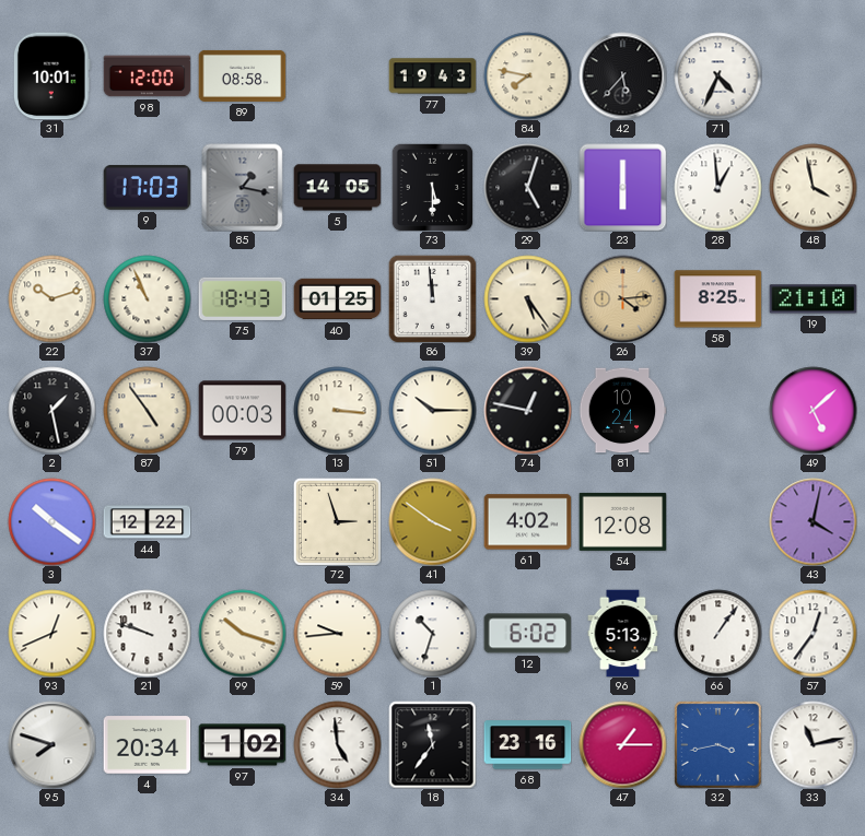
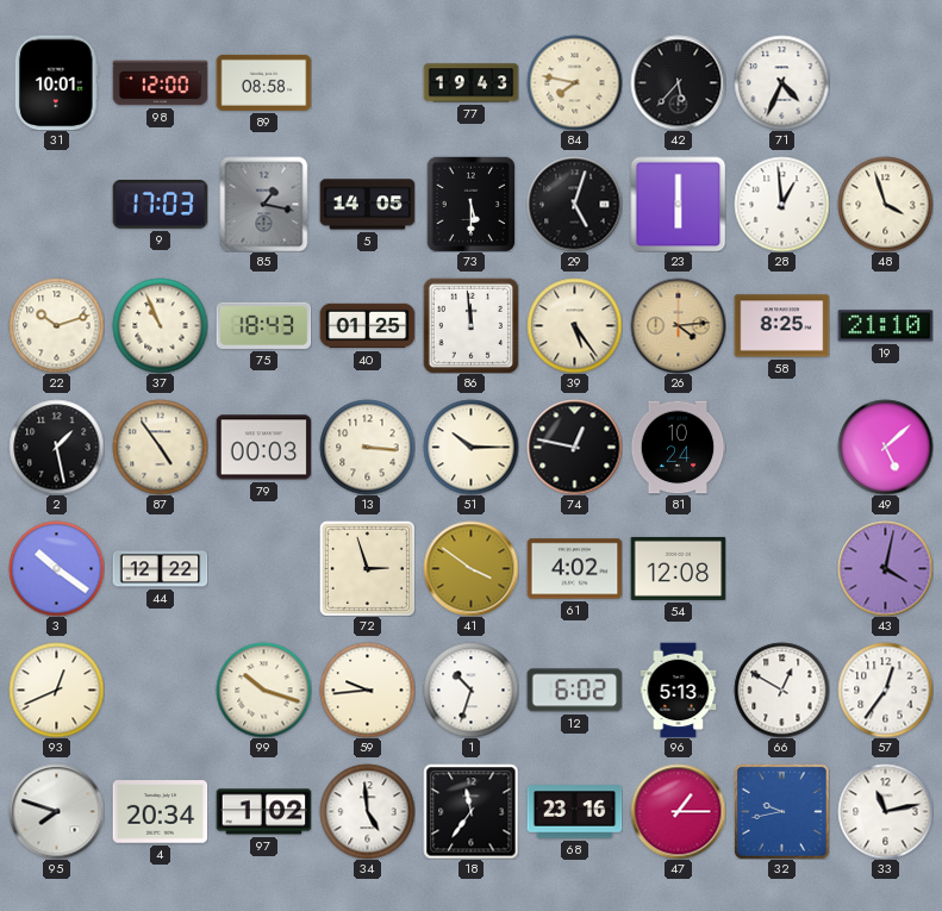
48: 3:58 -> 3:57 (885, 204)
21: 9:48 -> none (147, 633)
66: 1:06 -> 12:50 (781, 690)
32: 3:43 -> 9:43 (782, 812)
